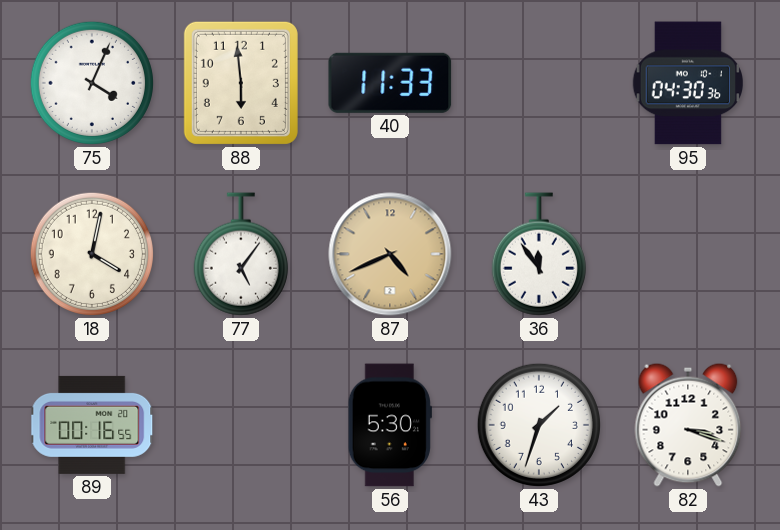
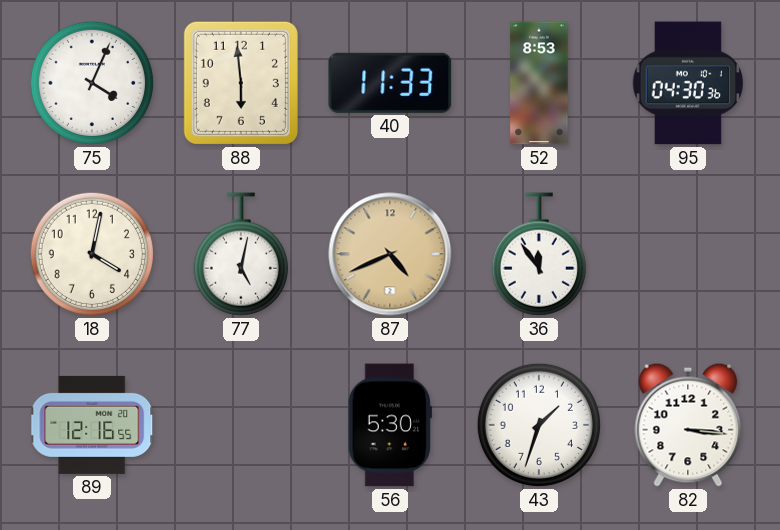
52: none -> 8:53 (539, 83)
77: 5:06 -> 5:02 (241, 254)
89: 00:16 -> 12:16 (92, 425)
82: 3:18 -> 3:16 (688, 425)
